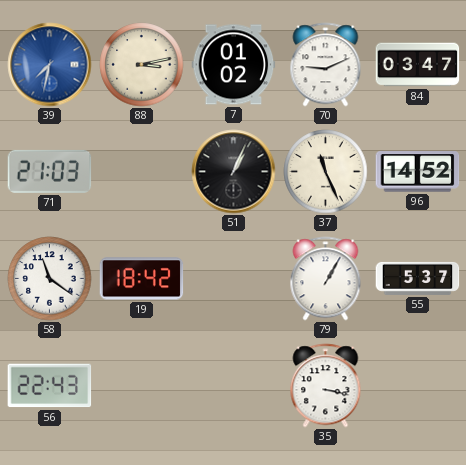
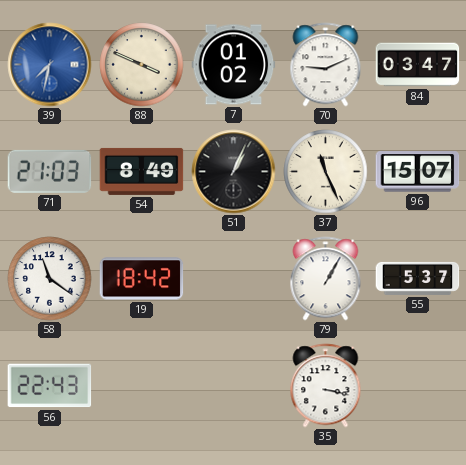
88: 3:13 -> 3:49 (142, 65)
54: none -> 8:49 (142, 171)
96: 14:52 -> 15:07 (418, 172)
